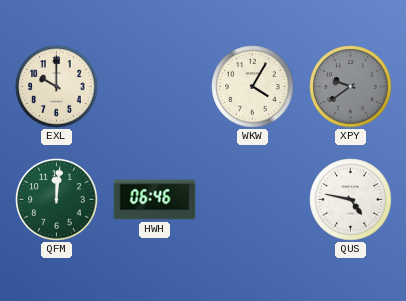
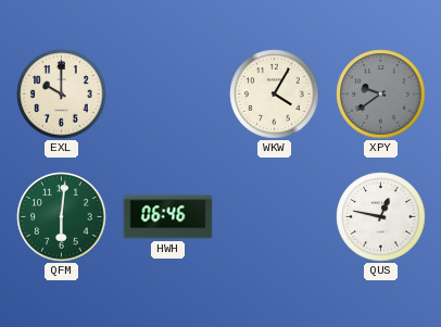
QFM: 12:01 -> 6:01 (62, 217)
QUS: 4:47 -> 12:47 (381, 217)
